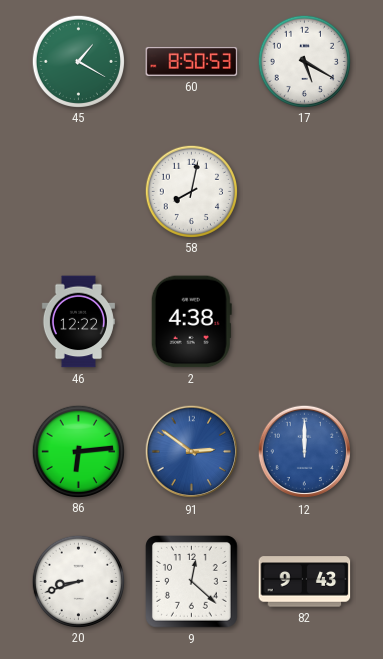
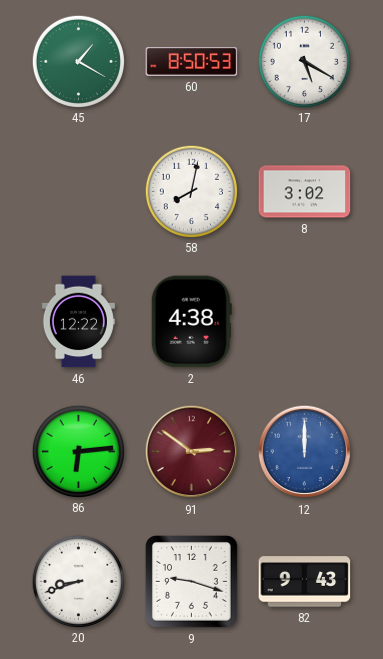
8: none -> 3:02 (305, 192)
91 dial: blue -> burgundy (192, 452)
9: 12:22 -> 9:18 (192, 582)
